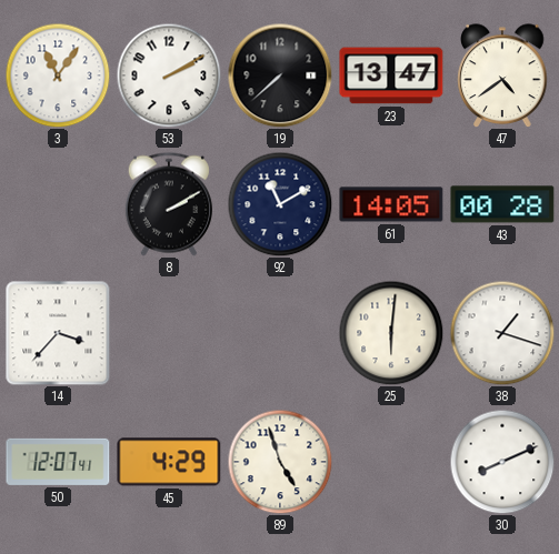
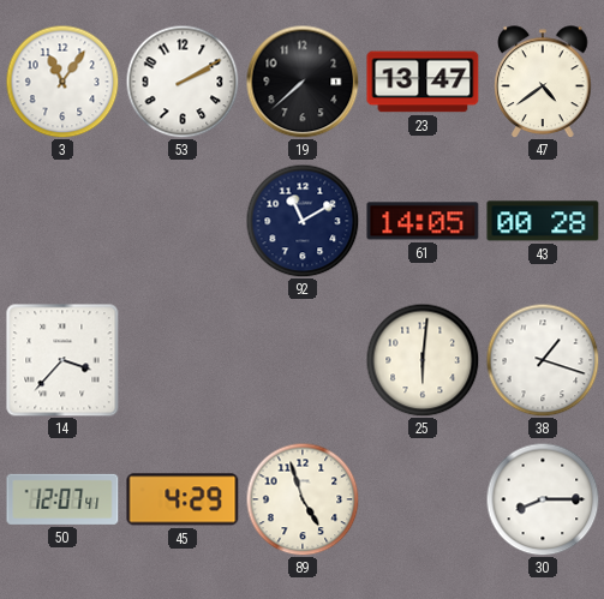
8: 2:10 -> none (169, 204)
30: 8:11 -> 8:15 (543, 499)
